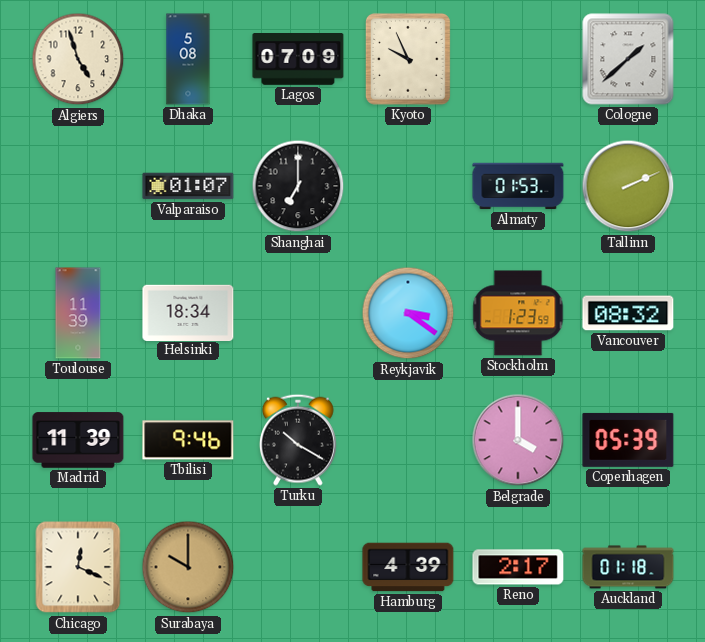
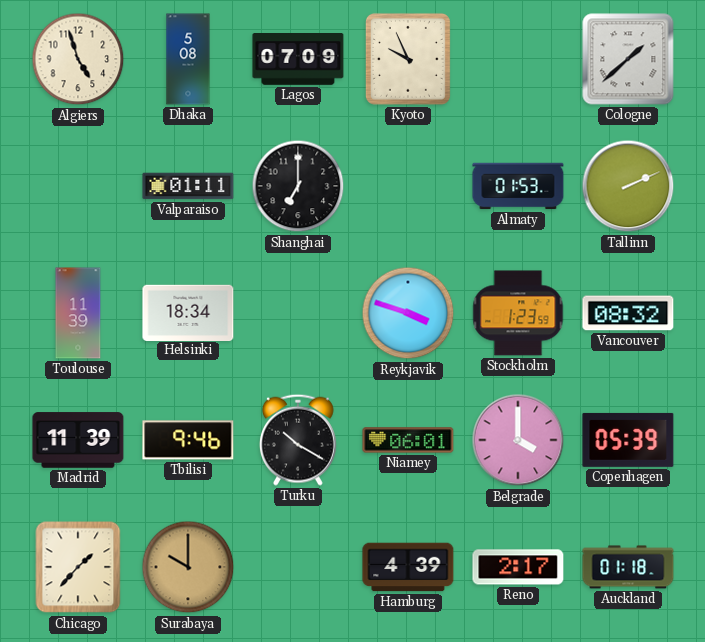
Valparaiso: 01:07 -> 01:11 (188, 186)
Reykjavik: 3:21 -> 3:48 (408, 313)
Niamey: none -> 06:01 (408, 440)
Chicago: 12:19 -> 1:37 (78, 567)
